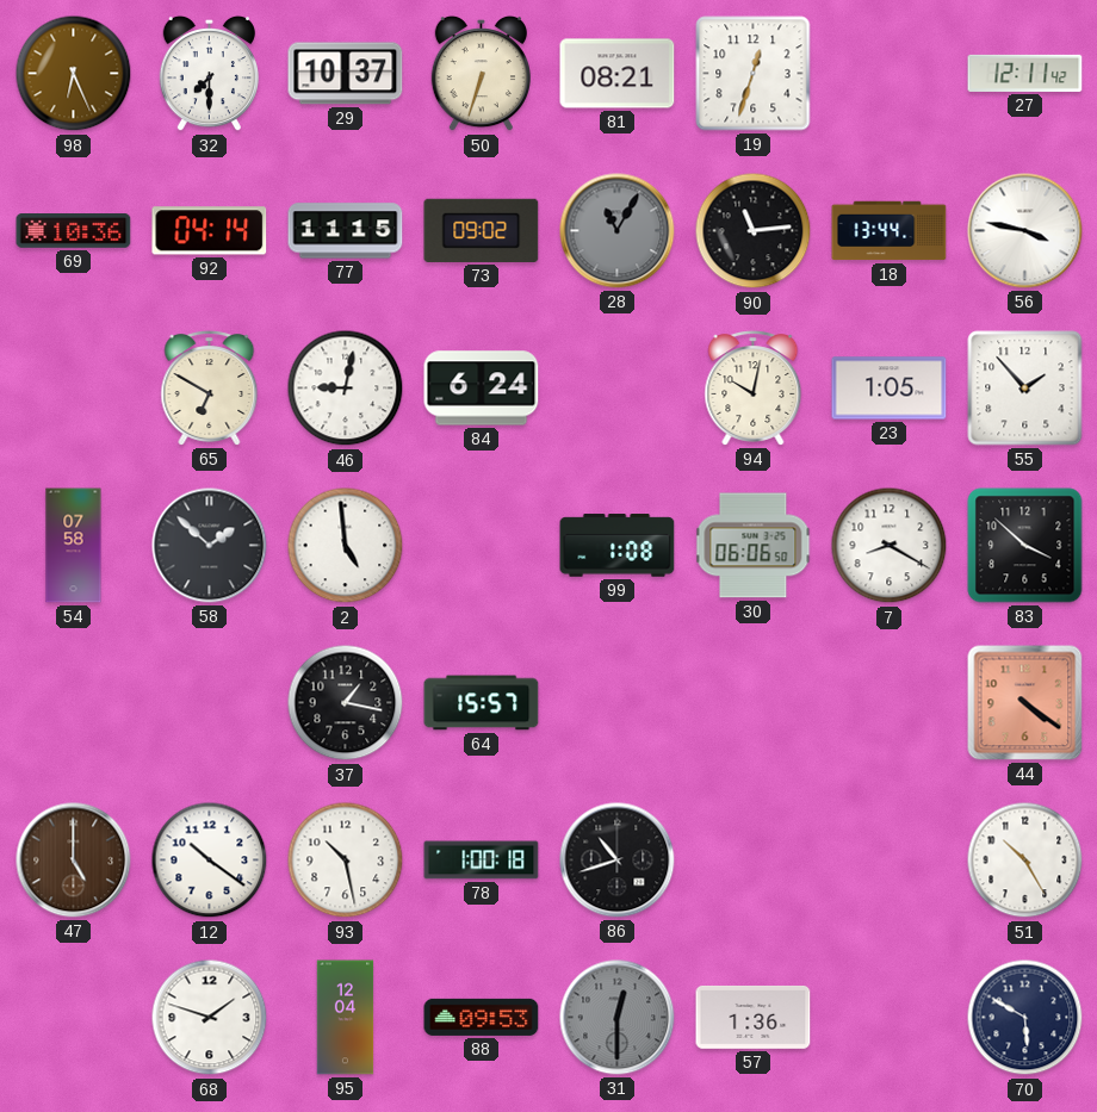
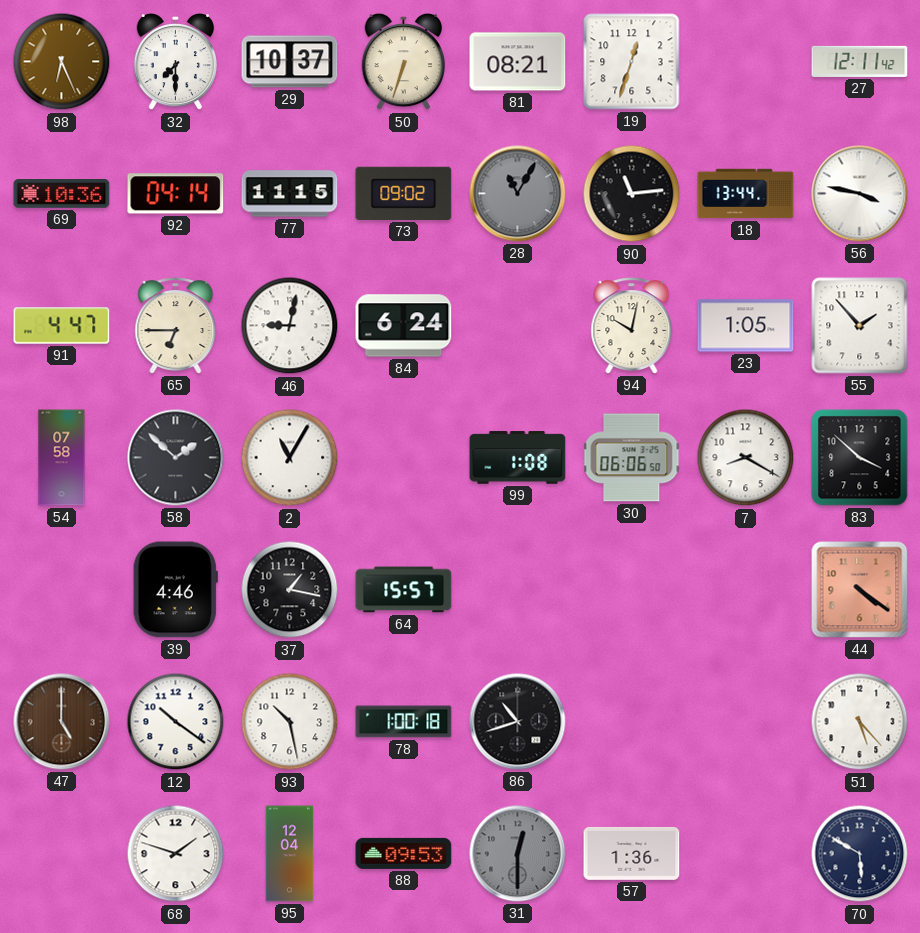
91: none -> 4:47 (62, 326)
65: 6:50 -> 6:45 (176, 326)
2: 4:59 -> 11:05 (290, 458)
39: none -> 4:46 (175, 590)
51: 10:25 -> 5:23 (860, 722)
